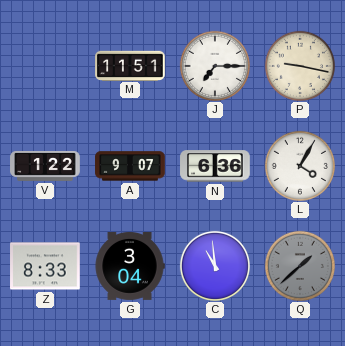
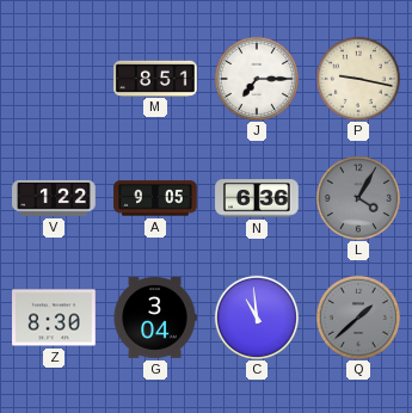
M: 11:51 -> 8:51 (155, 78)
A: 9:07 -> 9:05 (155, 198)
L dial: white -> grey (357, 197)
Z: 8:33 -> 8:30 (54, 318)
